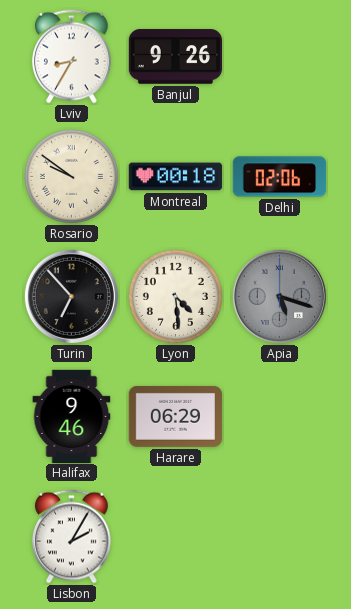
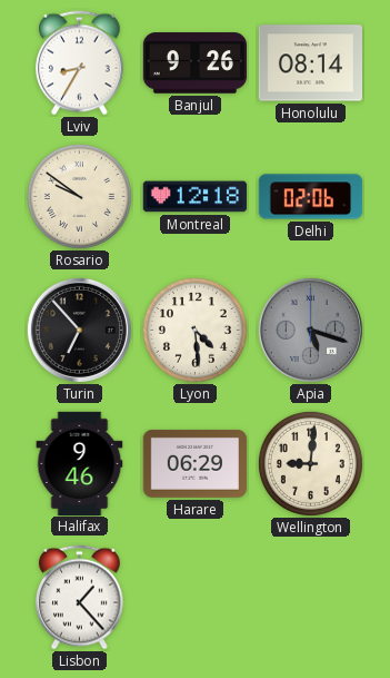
Honolulu: none -> 08:14 (310, 63)
Montreal: 00:18 -> 12:18 (194, 197)
Wellington: none -> 9:01 (310, 463)
Lisbon: 2:05 -> 1:23 (80, 598)
